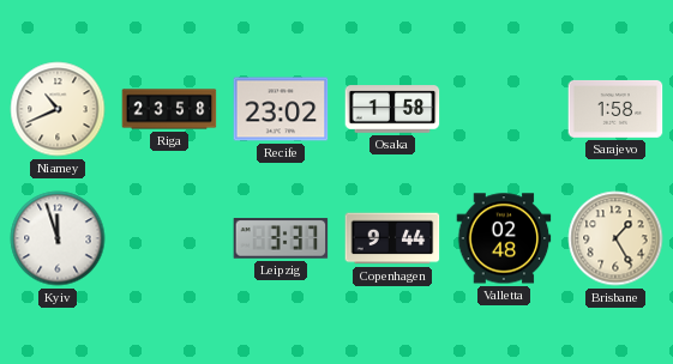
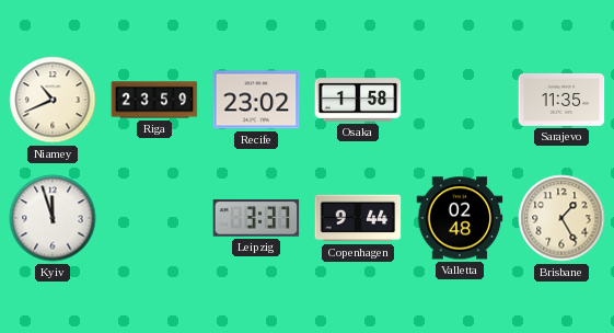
Riga: 23:58 -> 23:59 (154, 100)
Sarajevo: 1:58 -> 11:35 (561, 100)
